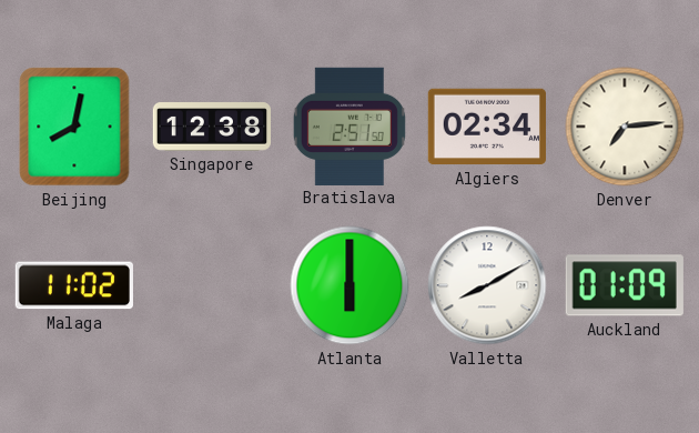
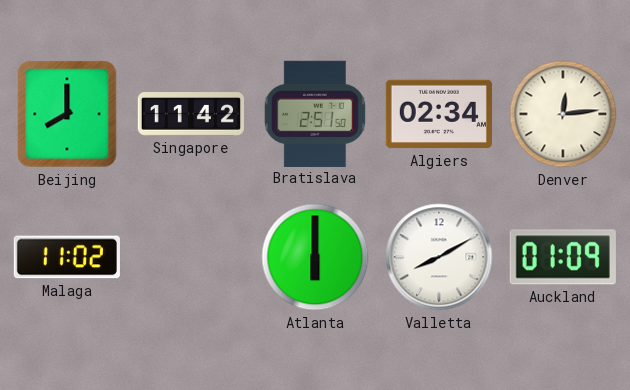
Beijing: 8:02 -> 8:00 (67, 114)
Singapore: 12:38 -> 11:42 (190, 114)
Denver: 7:14 -> 12:14 (563, 114)
